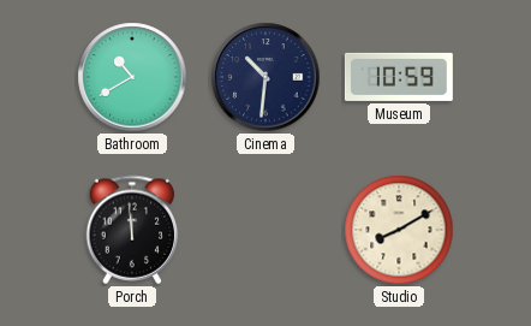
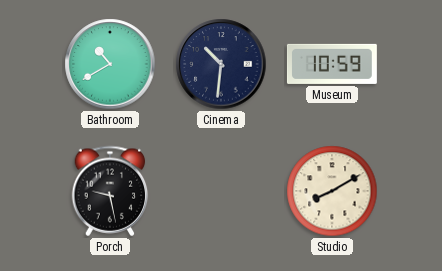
Porch: 11:59 -> 9:28 (110, 191)
